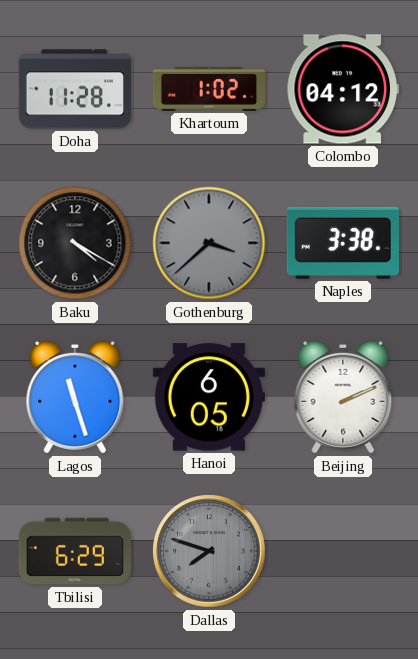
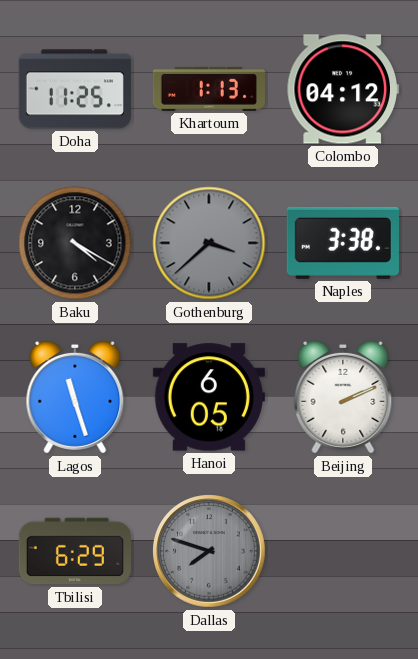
Doha: 11:28 -> 11:25 (75, 89)
Khartoum: 1:02 -> 1:13 (209, 89)
